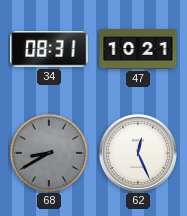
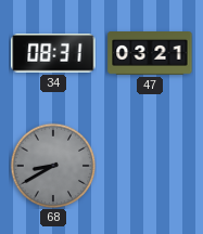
47: 10:21 -> 03:21 (150, 54)
62: 12:26 -> none (138, 153)
